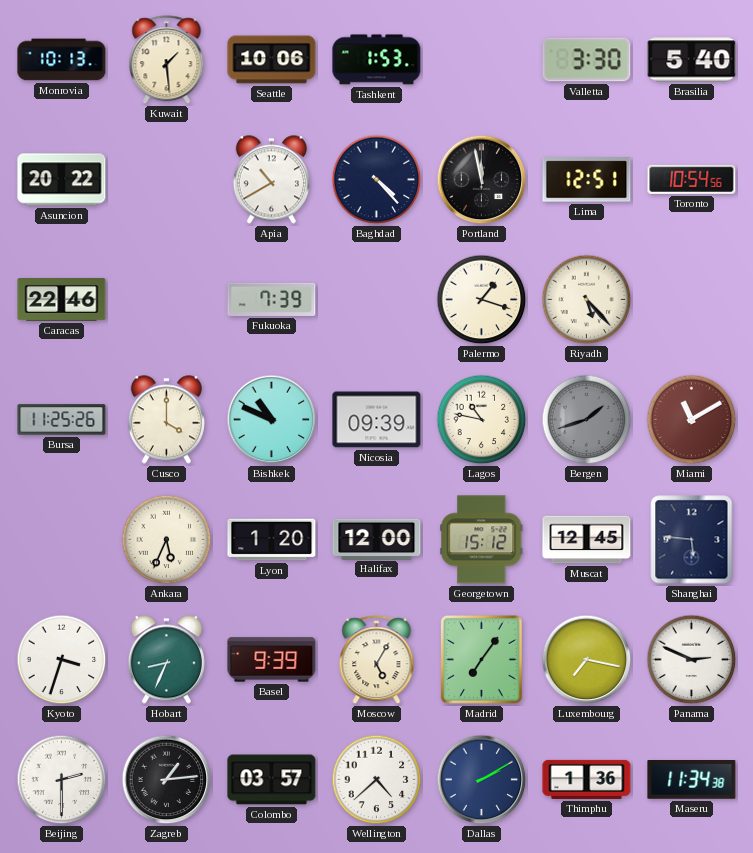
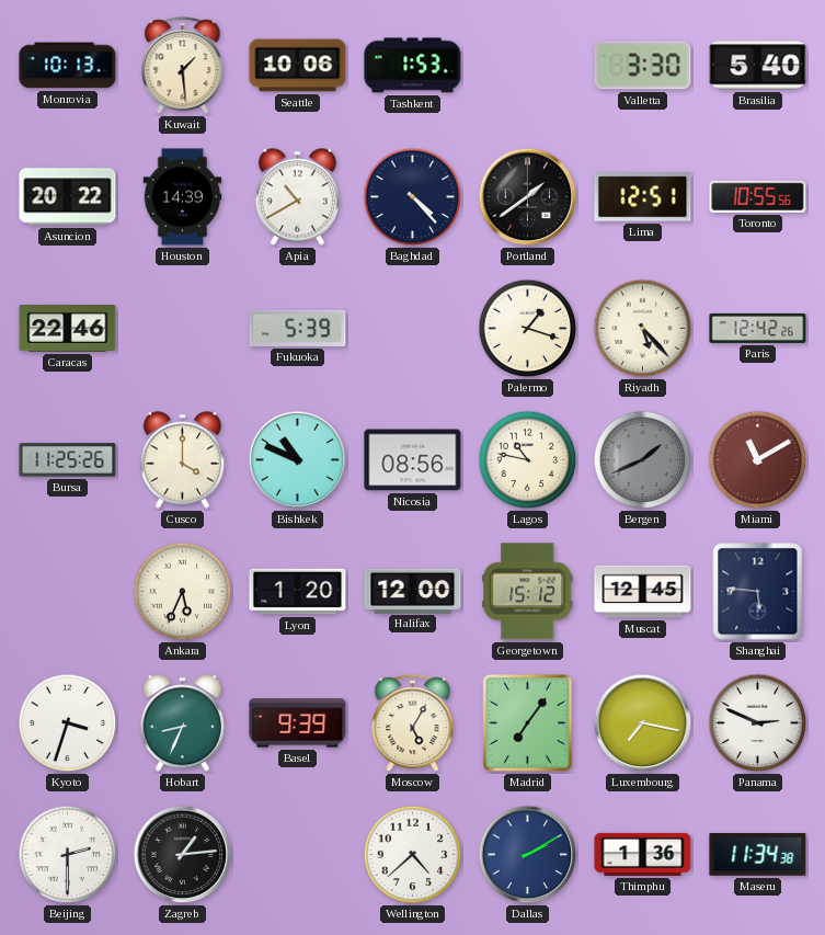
Houston: none -> 14:39 (183, 197)
Portland: 11:58 -> 1:39 (528, 197)
Toronto: 10:54 -> 10:55 (758, 196)
Fukuoka: 7:39 -> 5:39 (298, 328)
Paris: none -> 12:42 (758, 328)
Nicosia: 09:39 -> 08:56 (413, 460)
Bergen: 1:42 -> 1:41 (643, 460)
Colombo: 03:57 -> none (272, 780)
